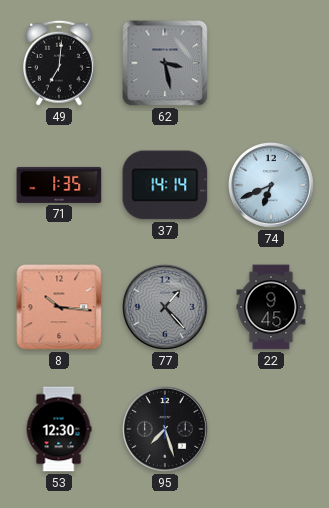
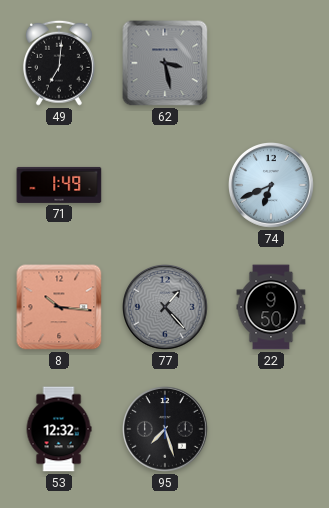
71: 1:35 -> 1:49 (59, 185)
37: 14:14 -> none (165, 185)
22: 9:45 -> 9:50 (271, 307)
53: 12:30 -> 12:32 (59, 429)
